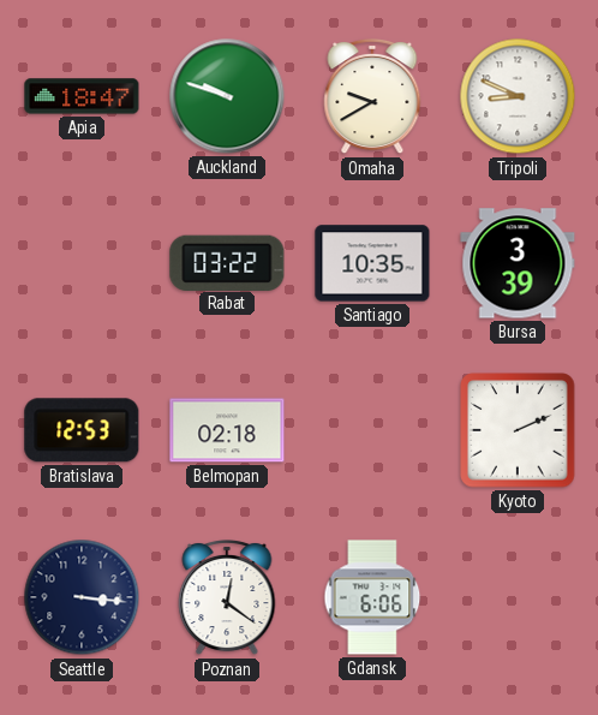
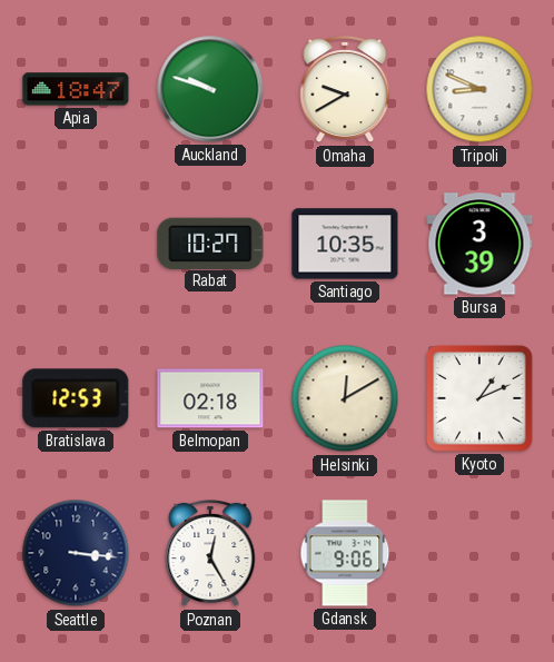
Rabat: 03:22 -> 10:27 (210, 243)
Helsinki: none -> 12:10 (345, 398)
Kyoto: 2:11 -> 1:11 (479, 398)
Poznan: 12:21 -> 12:25 (210, 553)
Gdansk: 6:06 -> 9:06 (345, 553)
